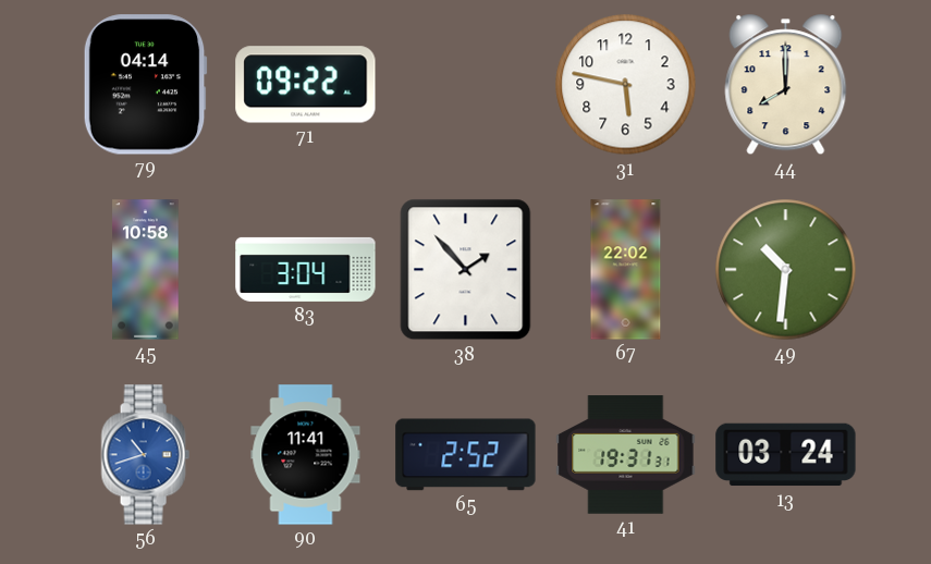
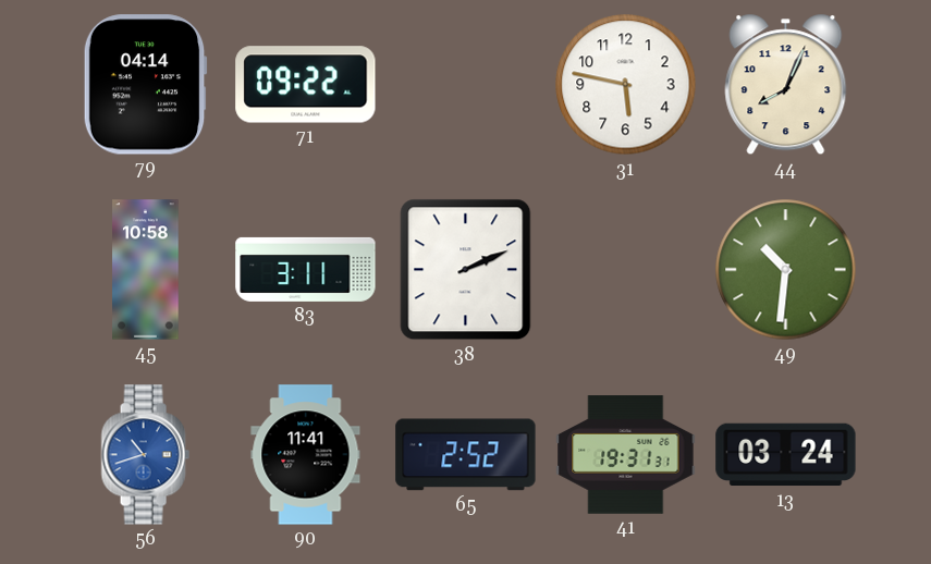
44: 8:00 -> 8:04 (786, 85)
83: 3:04 -> 3:11 (306, 269)
38: 1:53 -> 2:11 (466, 270)
67: 22:02 -> none (626, 270)
